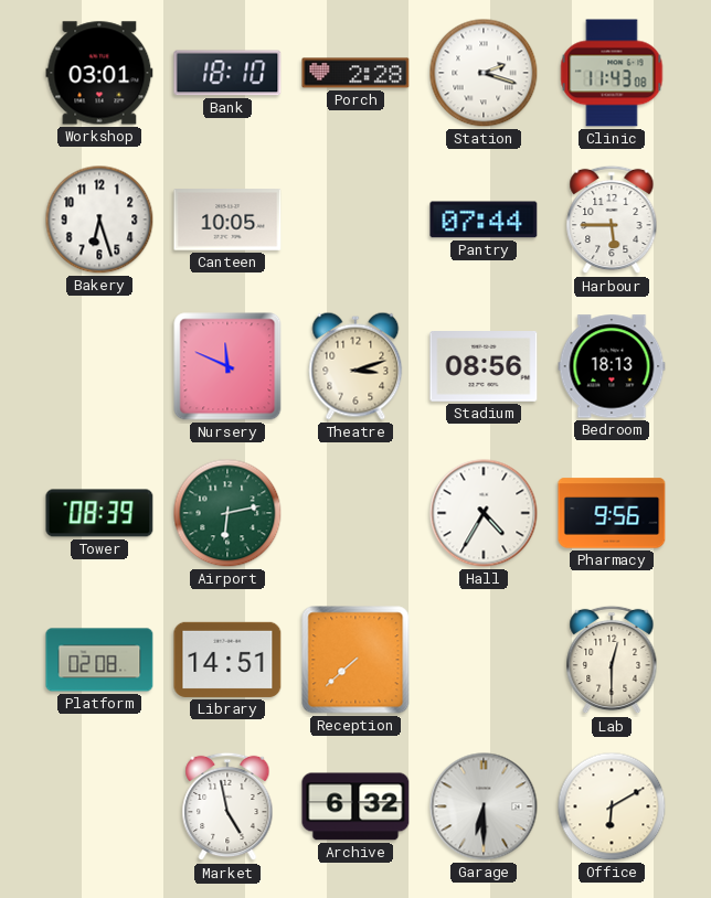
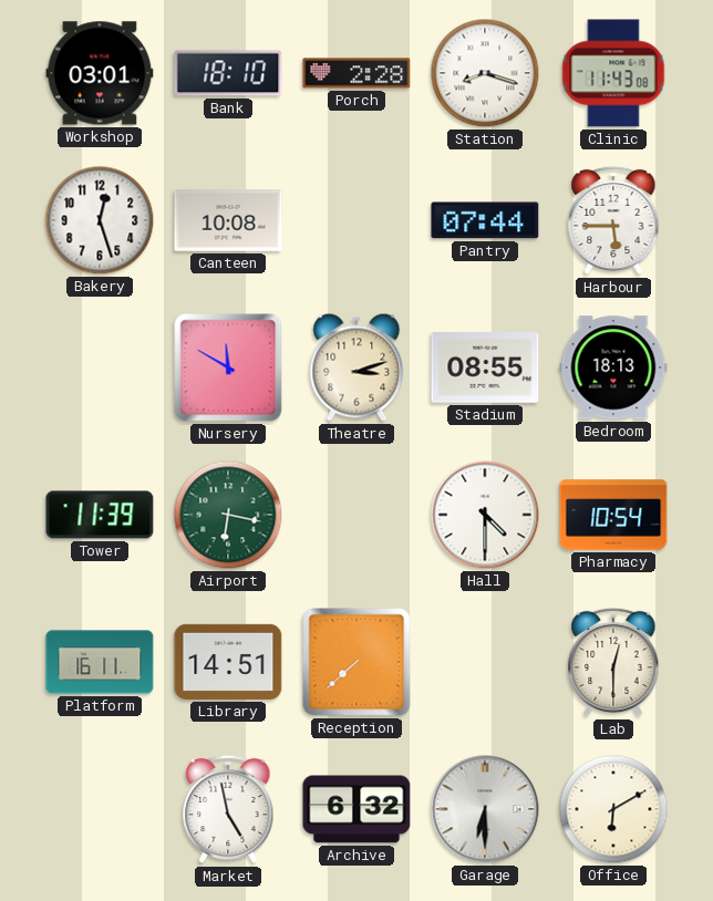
Station: 2:18 -> 8:18 (485, 73)
Bakery: 6:27 -> 12:27 (100, 220)
Canteen: 10:05 -> 10:08 (228, 220)
Nursery: 11:49 -> 11:50 (228, 367)
Stadium: 08:56 -> 08:55 (485, 369)
Tower: 08:39 -> 11:39 (100, 515)
Airport: 6:13 -> 6:17 (228, 515)
Hall: 4:35 -> 4:30 (485, 515)
Pharmacy: 9:56 -> 10:54 (613, 515)
Platform: 02:08 -> 16:11 (100, 662)
